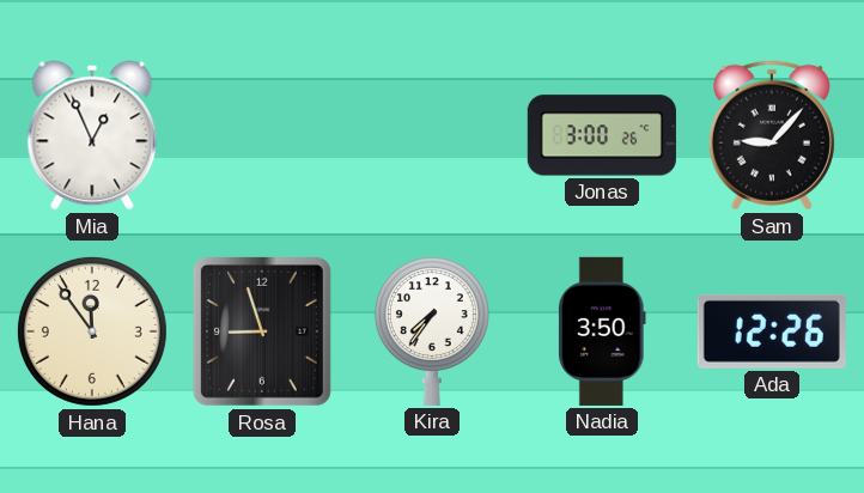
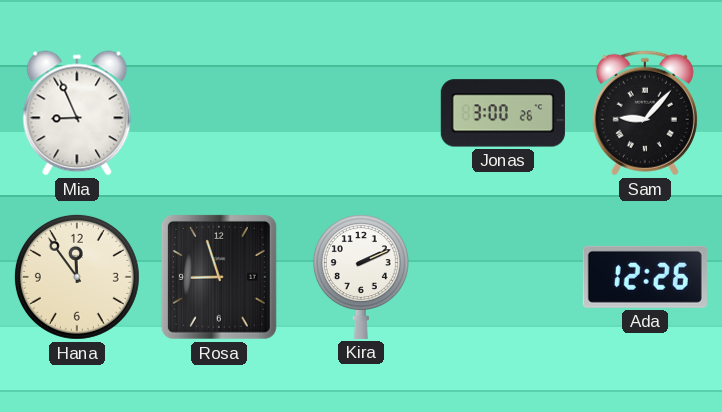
Mia: 12:56 -> 8:56 (77, 113)
Kira: 7:36 -> 2:11 (361, 277)
Nadia: 3:50 -> none (602, 331)
